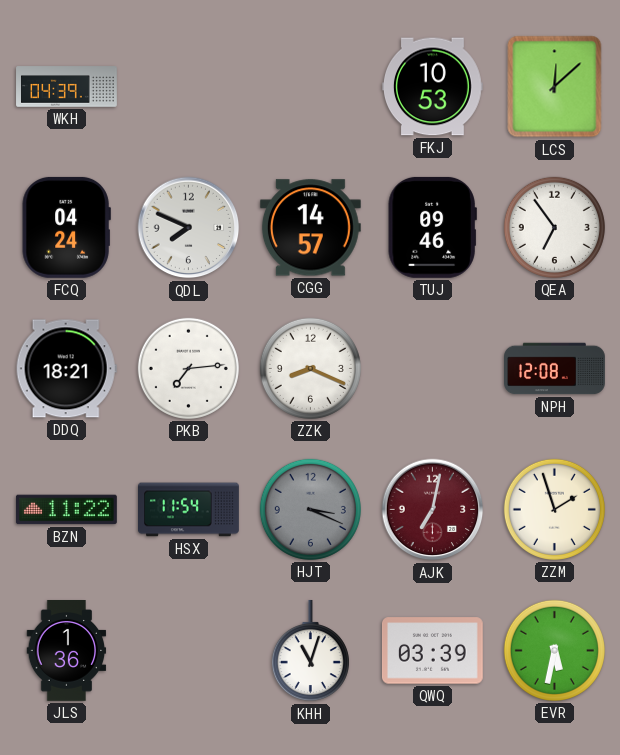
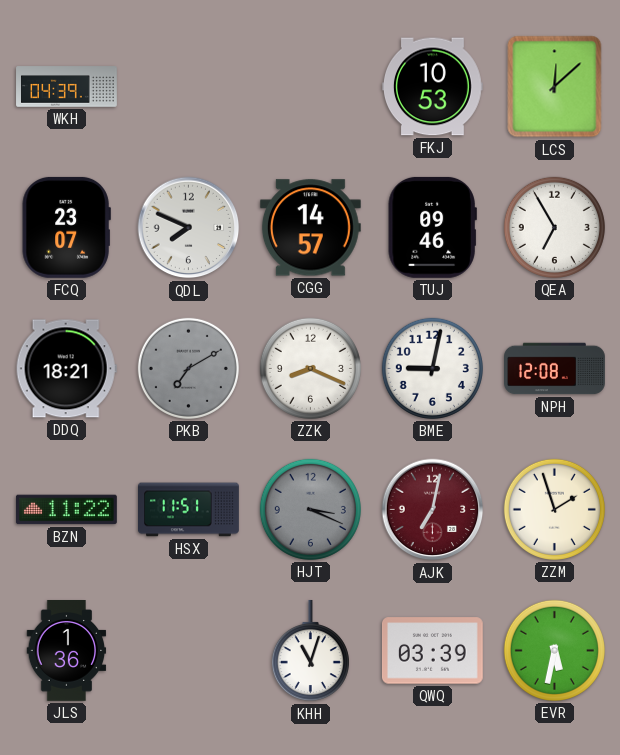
FCQ: 04:24 -> 23:07 (66, 227)
QEA: 6:54 -> 6:55 (554, 227)
PKB: 7:14 -> 7:10 (188, 368)
PKB dial: white -> grey (188, 368)
BME: none -> 9:02 (432, 368)
HSX: 11:54 -> 11:51 (189, 510)
